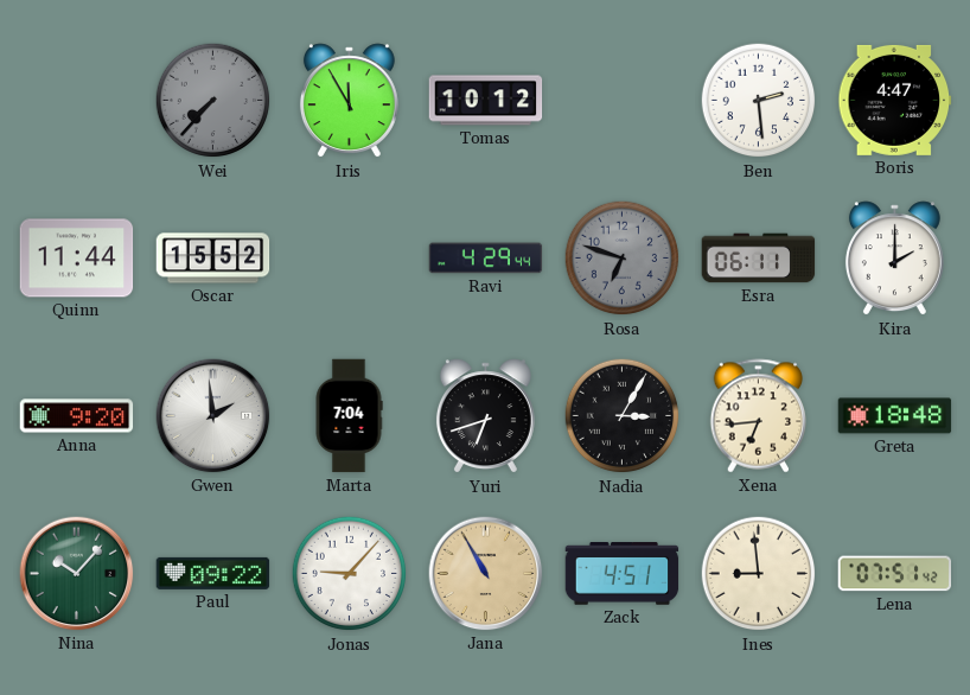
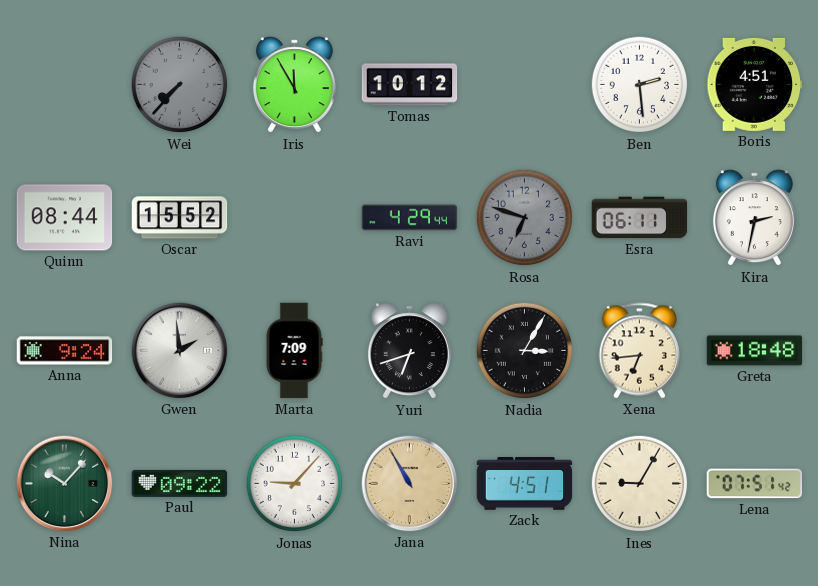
Boris: 4:47 -> 4:51 (755, 84)
Quinn: 11:44 -> 08:44 (65, 218)
Kira: 2:00 -> 2:32 (754, 218)
Anna: 9:20 -> 9:24 (65, 351)
Marta: 7:04 -> 7:09 (294, 351)
Ines: 8:59 -> 9:05 (640, 484)
